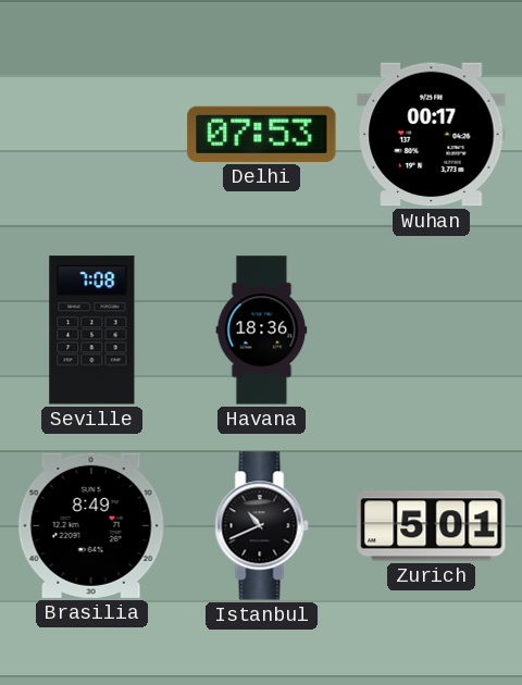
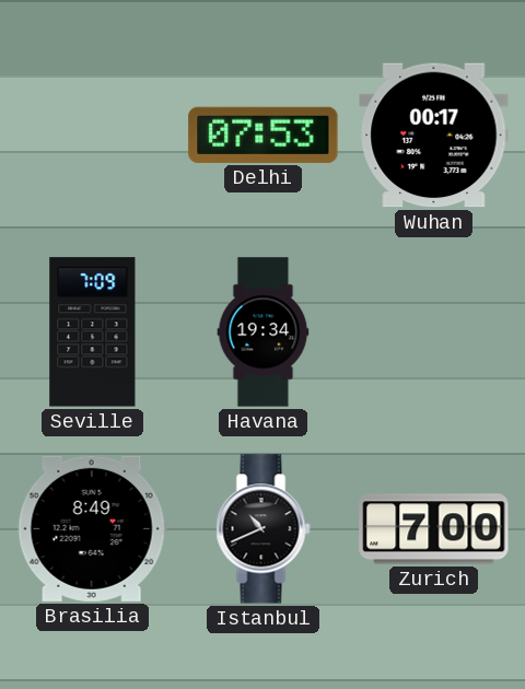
Seville: 7:08 -> 7:09 (93, 332)
Havana: 18:36 -> 19:34 (264, 332)
Zurich: 5:01 -> 7:00 (434, 529)
